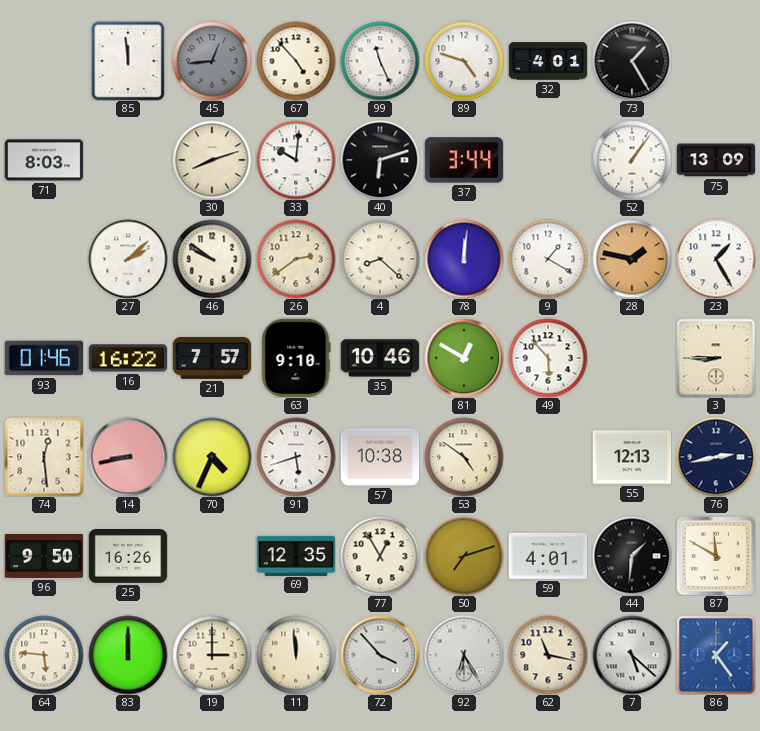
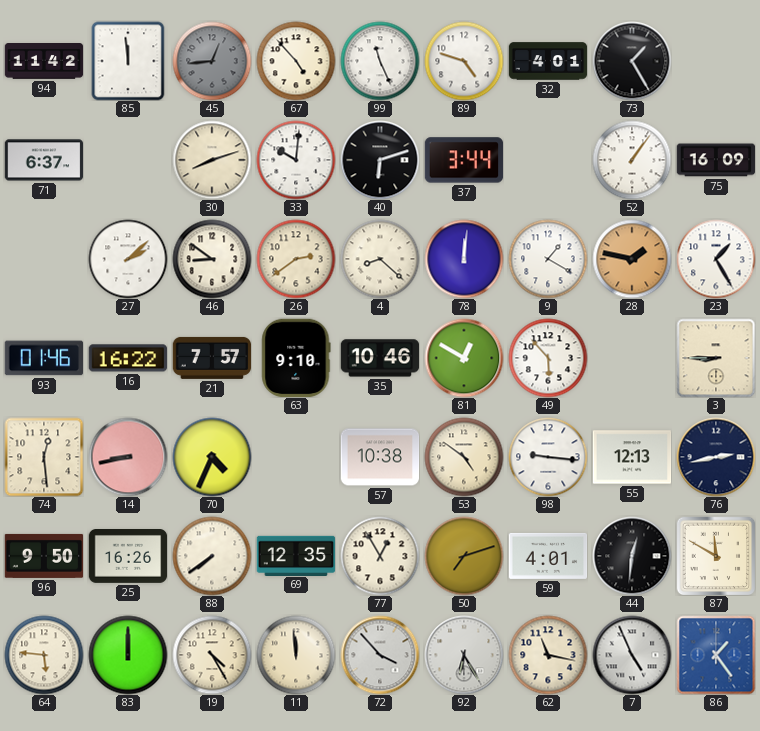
94: none -> 11:42 (44, 62)
71: 8:03 -> 6:37 (44, 160)
75: 13:09 -> 16:09 (716, 160)
46: 9:51 -> 8:51 (212, 259)
91: 5:42 -> none (296, 457)
98: none -> 9:16 (548, 457)
88: none -> 7:39 (212, 556)
44: 1:31 -> 12:31 (632, 556)
19: 3:00 -> 4:25 (212, 655)
7: 5:22 -> 4:56 (632, 655)
